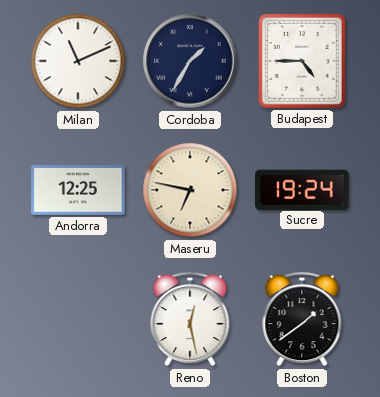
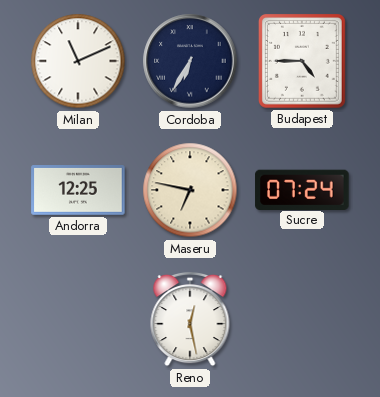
Cordoba: 1:35 -> 6:35 (190, 61)
Sucre: 19:24 -> 07:24 (302, 189)
Boston: 1:39 -> none (302, 319)
